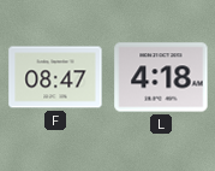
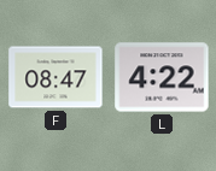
L: 4:18 -> 4:22 (162, 77)
